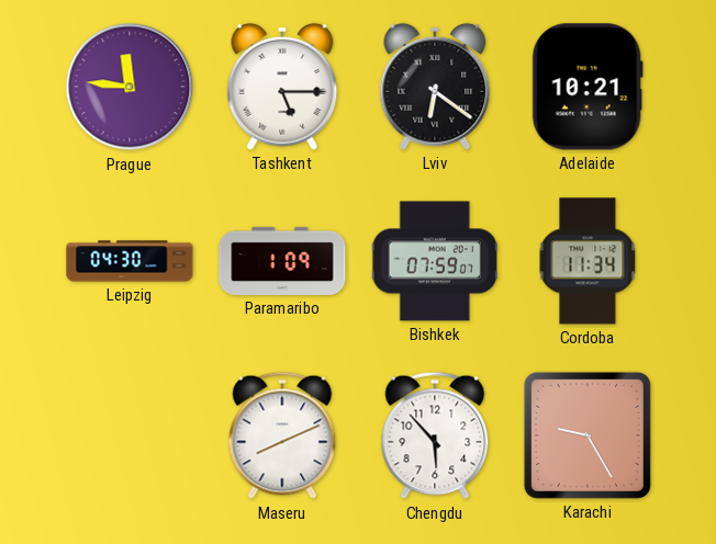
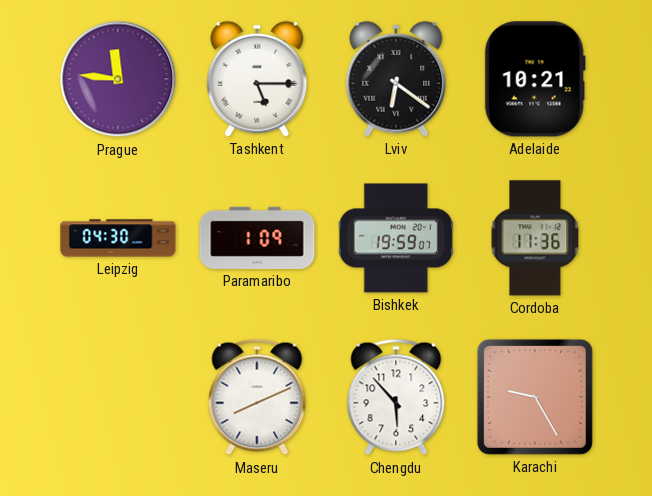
Bishkek: 07:59 -> 19:59 (396, 238)
Cordoba: 11:34 -> 11:36 (535, 238)
